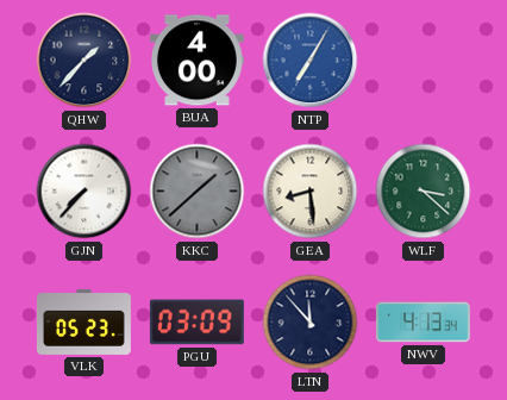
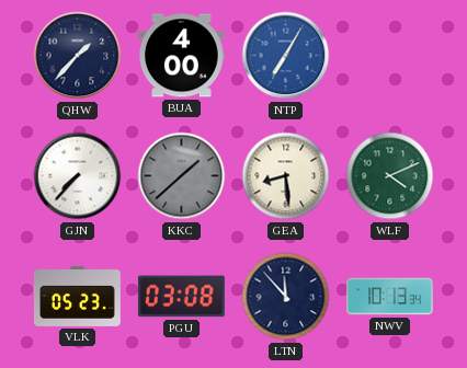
WLF: 3:22 -> 4:11 (390, 176)
PGU: 03:09 -> 03:08 (181, 297)
NWV: 4:13 -> 10:13 (390, 297)
